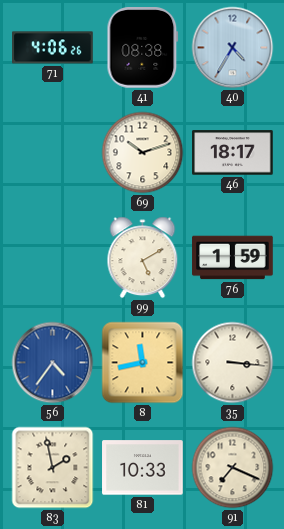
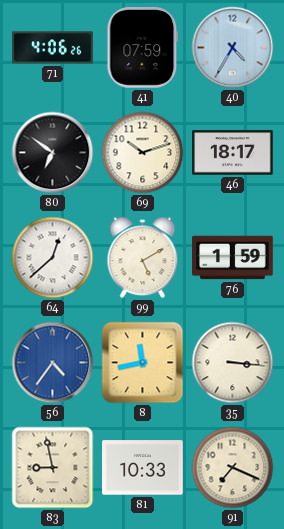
41: 08:38 -> 07:59 (143, 48)
80: none -> 6:51 (53, 153)
64: none -> 12:38 (53, 258)
83: 1:58 -> 8:58 (53, 468)
